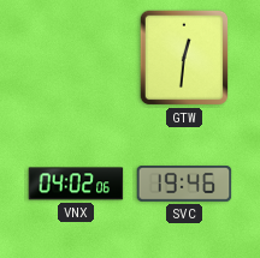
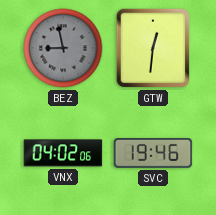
BEZ: none -> 8:58 (63, 48)
